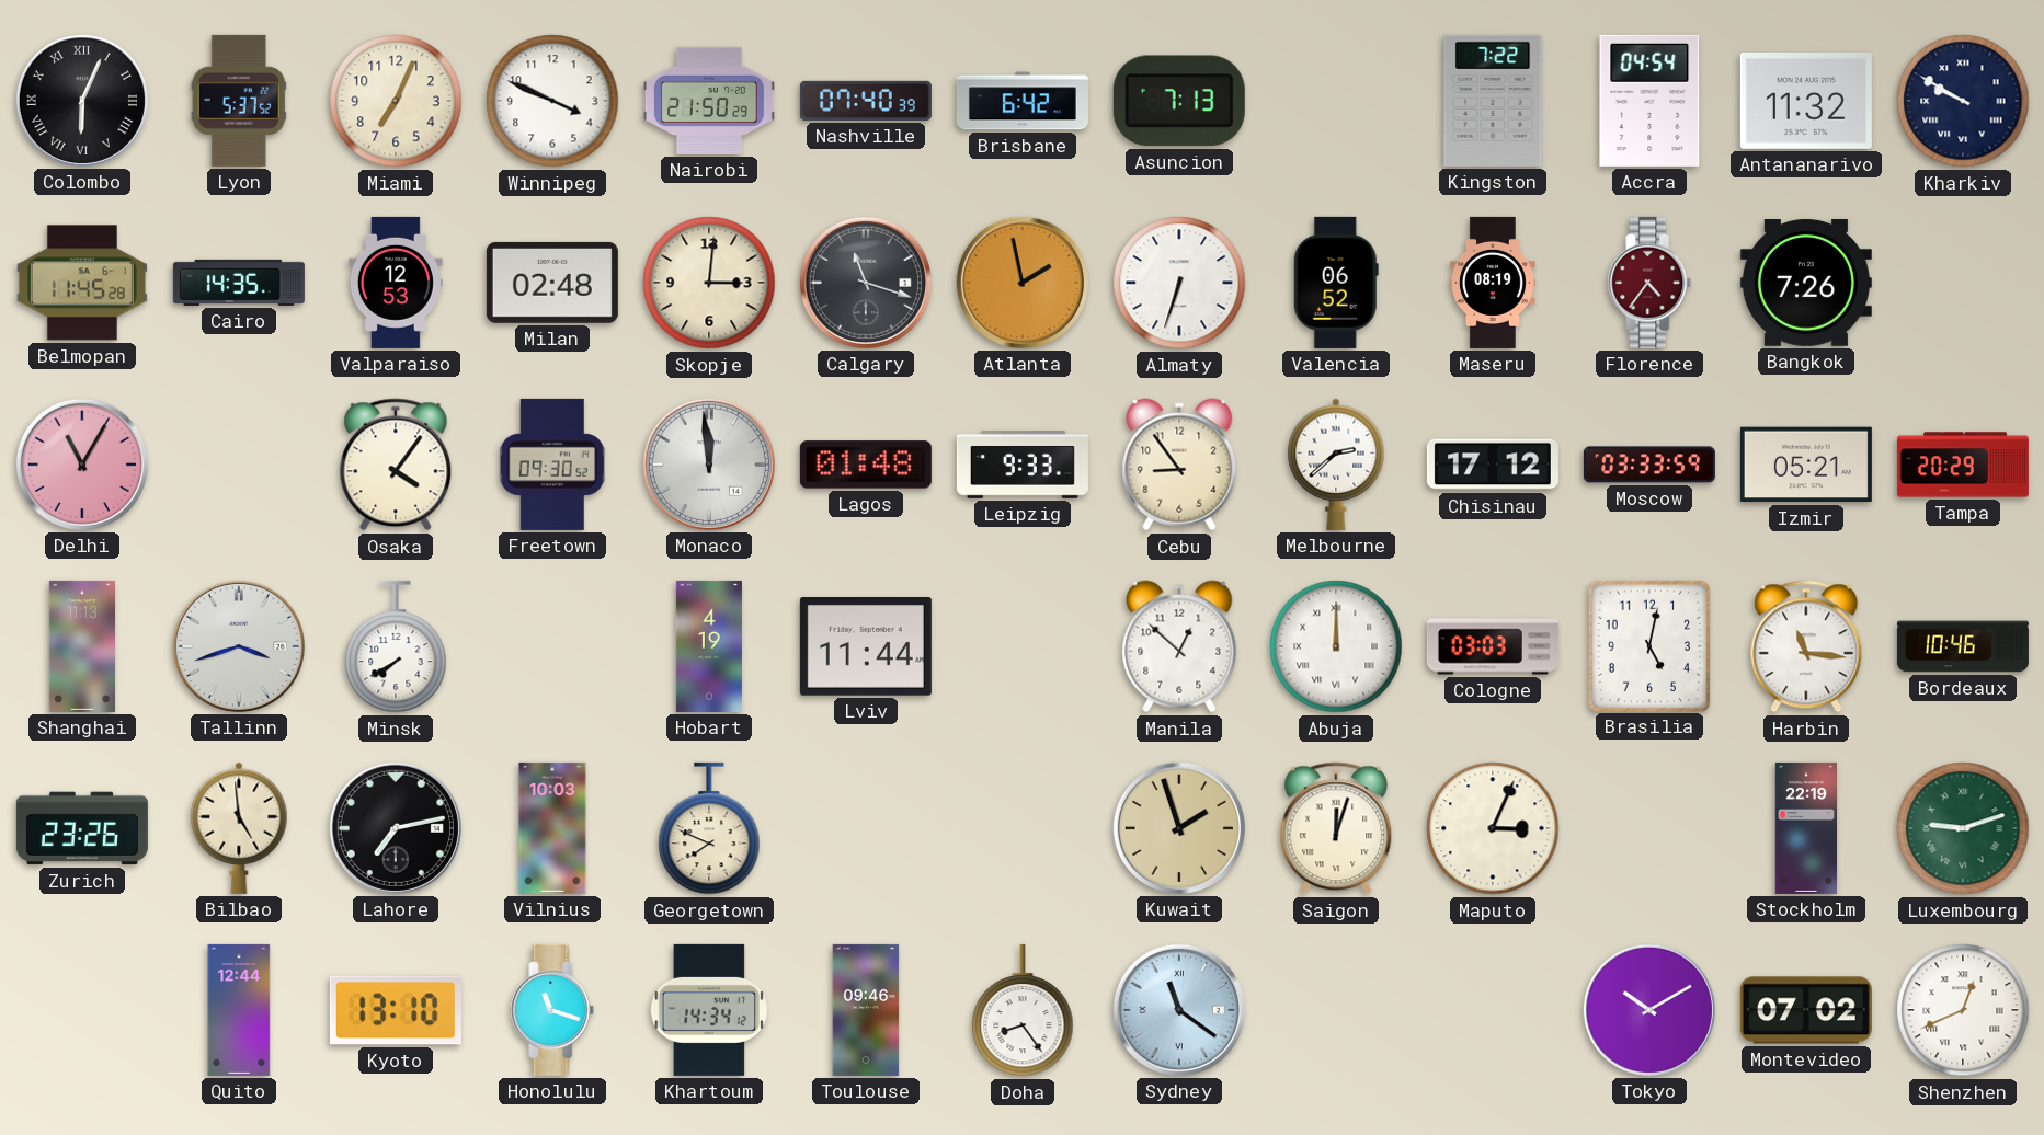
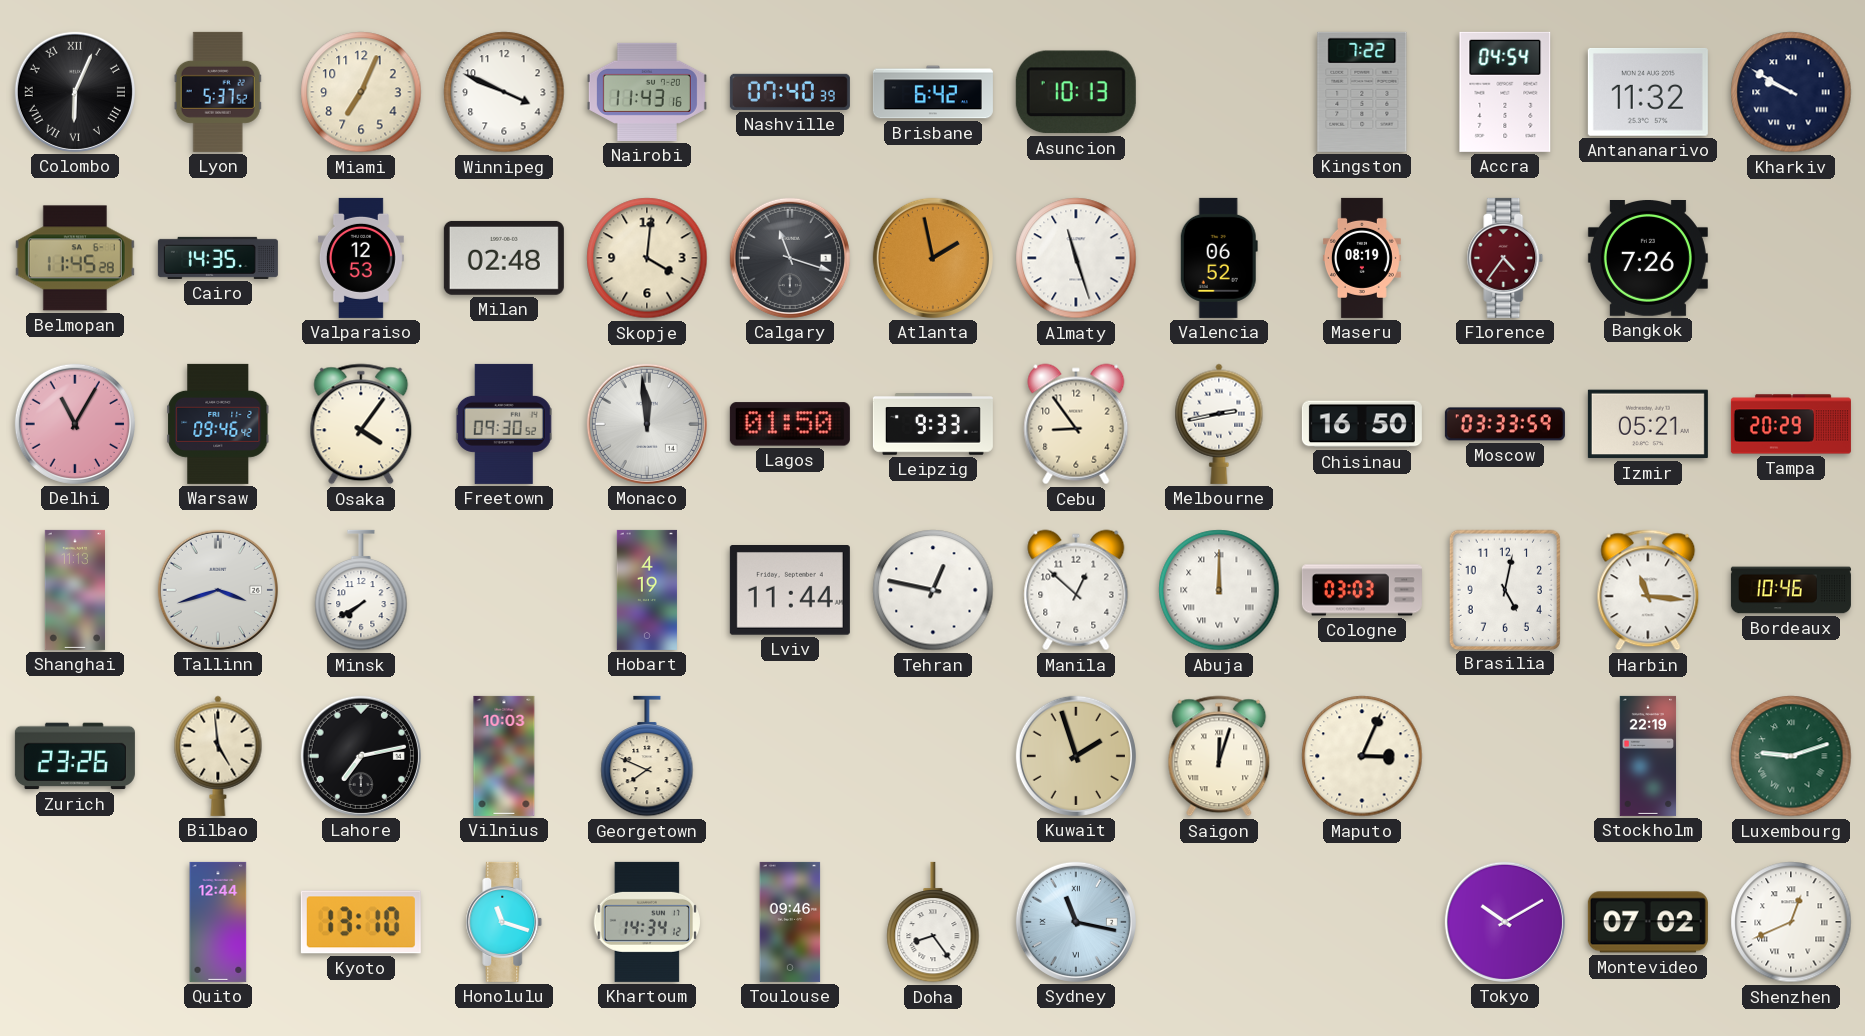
Nairobi: 21:50 -> 11:43 (647, 92)
Asuncion: 7:13 -> 10:13 (1076, 92)
Skopje: 3:01 -> 4:01 (647, 258)
Almaty: 6:33 -> 11:27 (1076, 258)
Warsaw: none -> 09:46 (218, 424)
Lagos: 01:48 -> 01:50 (790, 424)
Melbourne: 2:38 -> 2:43 (1219, 424)
Chisinau: 17:12 -> 16:50 (1362, 424)
Tehran: none -> 12:47 (933, 590)
Sydney: 11:21 -> 11:17 (1076, 922)
